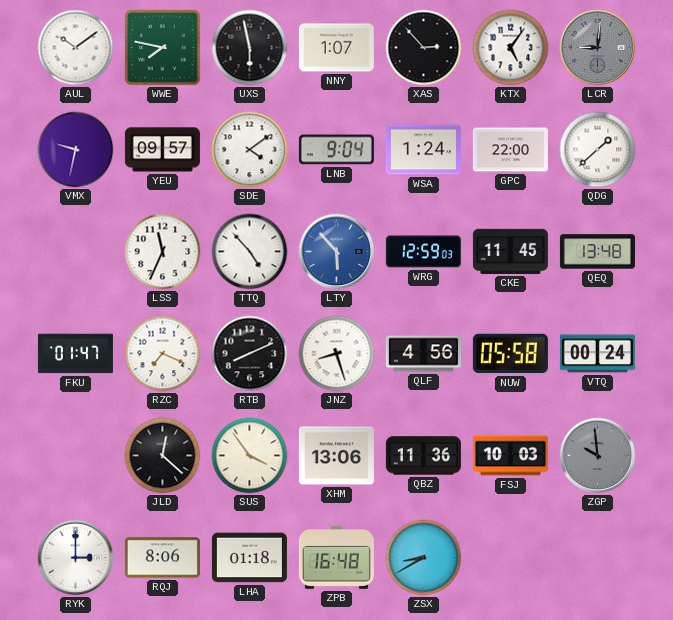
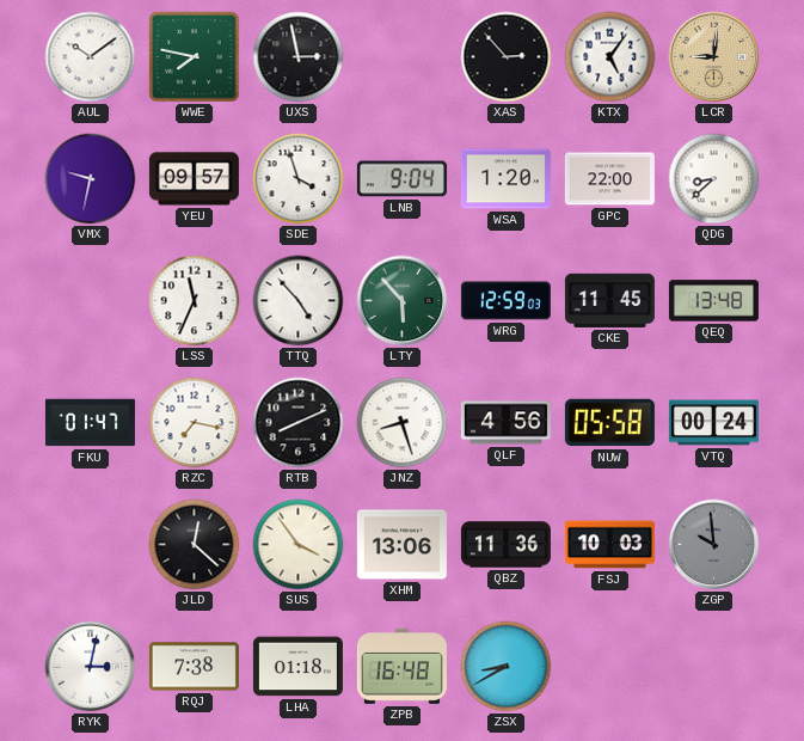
UXS: 5:58 -> 2:58 (299, 57)
NNY: 1:07 -> none (336, 48)
LCR dial: grey -> champagne (714, 57)
SDE: 4:09 -> 3:57 (299, 179)
WSA: 1:24 -> 1:20 (505, 179)
QDG: 1:38 -> 8:38 (714, 179)
LTY dial: blue -> green (403, 301)
RZC: 7:19 -> 7:17 (195, 423)
RYK: 3:00 -> 3:02 (91, 667)
RQJ: 8:06 -> 7:38 (194, 667)
